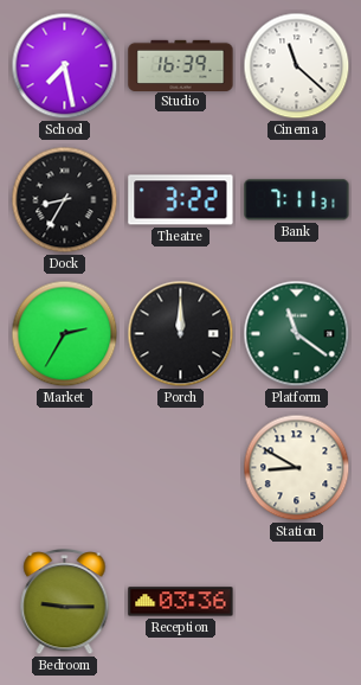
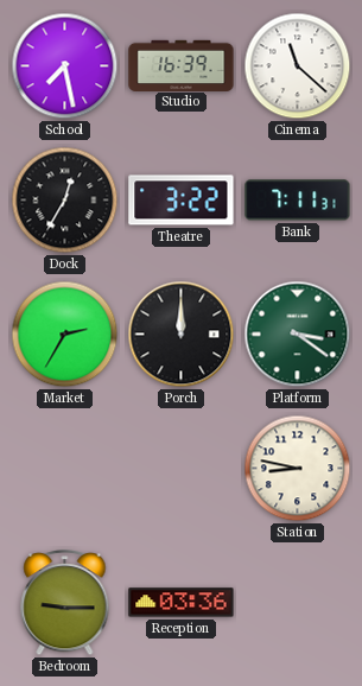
Dock: 8:35 -> 12:35 (65, 201)
Platform: 11:21 -> 3:21 (298, 335)
Station: 8:50 -> 8:47 (298, 469)
